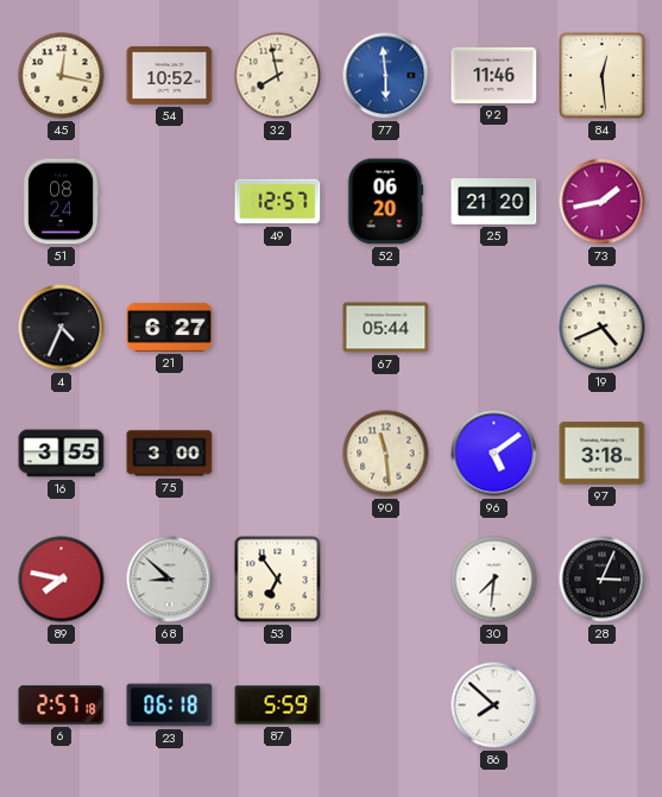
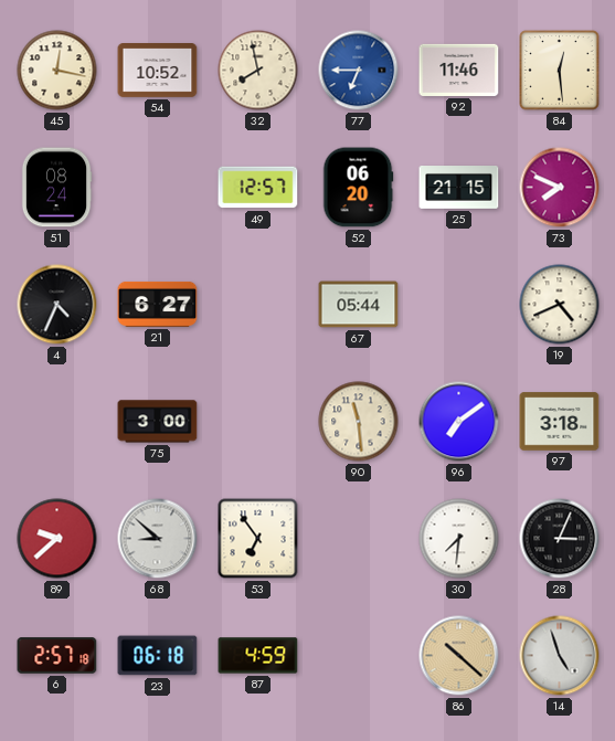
77: 5:59 -> 6:45 (359, 71)
25: 21:20 -> 21:15 (459, 188)
73: 1:43 -> 7:49 (560, 188)
16: 3:55 -> none (62, 454)
96: 5:09 -> 7:09 (459, 422)
89: 7:47 -> 9:38 (57, 539)
87: 5:59 -> 4:59 (258, 656)
86: 7:52 -> 10:22 (459, 656)
86 dial: white -> champagne (459, 656)
14: none -> 4:57 (560, 656)
